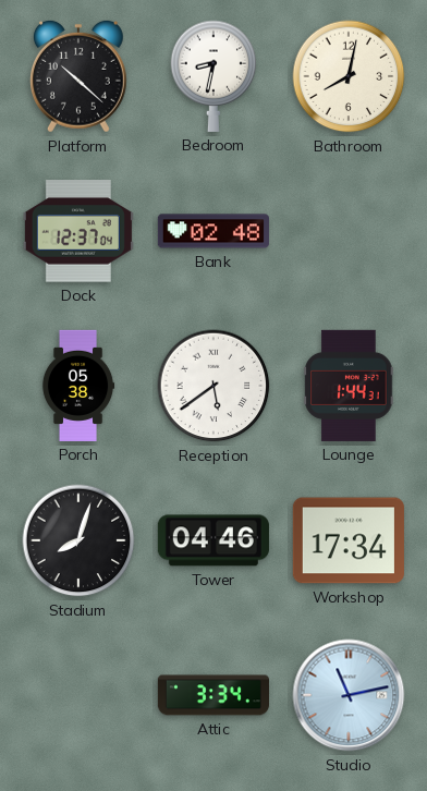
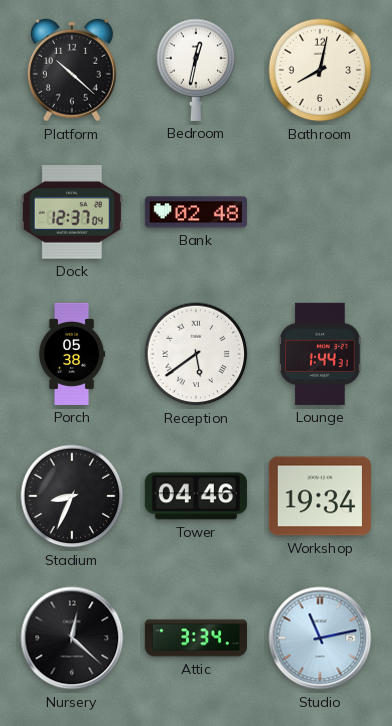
Bedroom: 8:32 -> 12:32 (196, 70)
Stadium: 8:03 -> 8:34 (72, 496)
Workshop: 17:34 -> 19:34 (320, 496)
Nursery: none -> 12:22 (72, 638)
